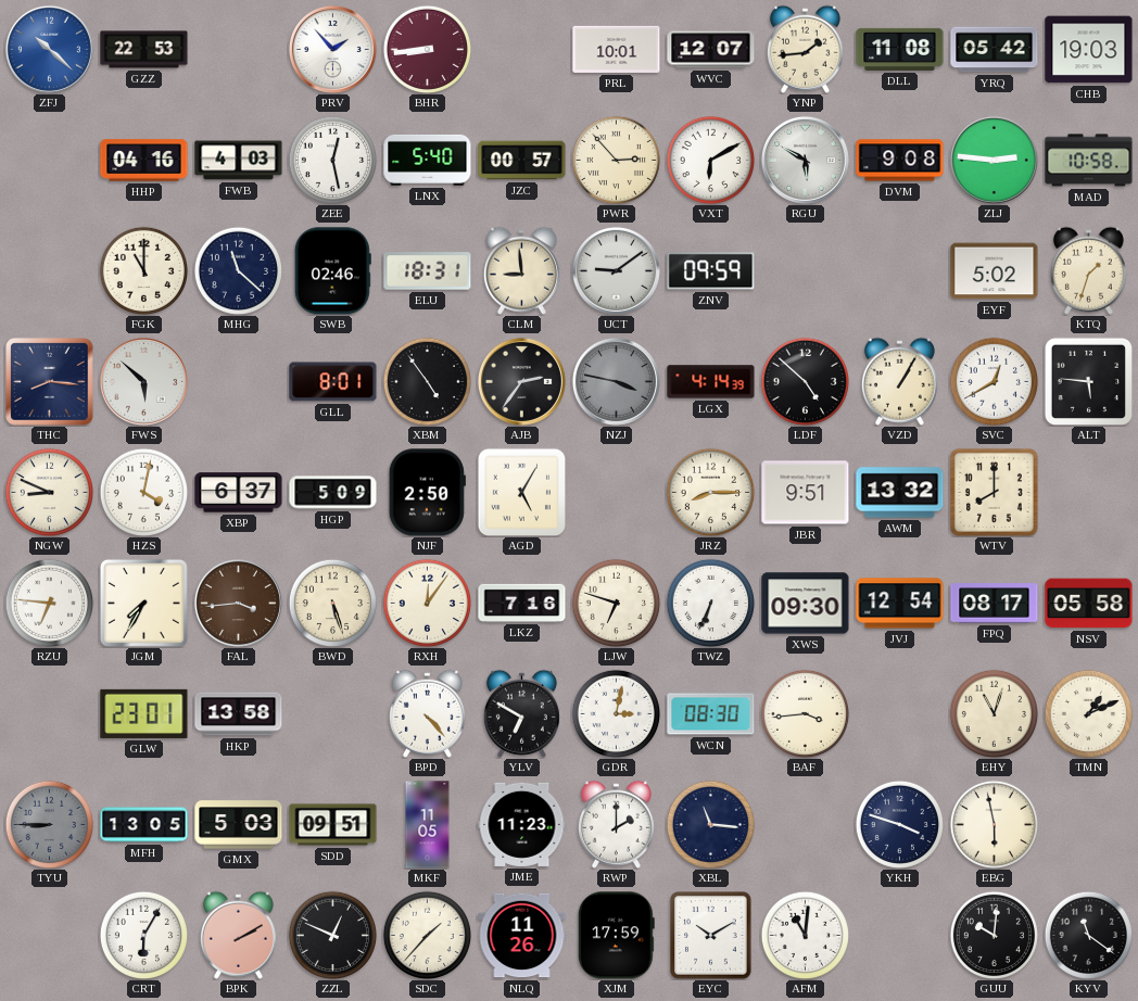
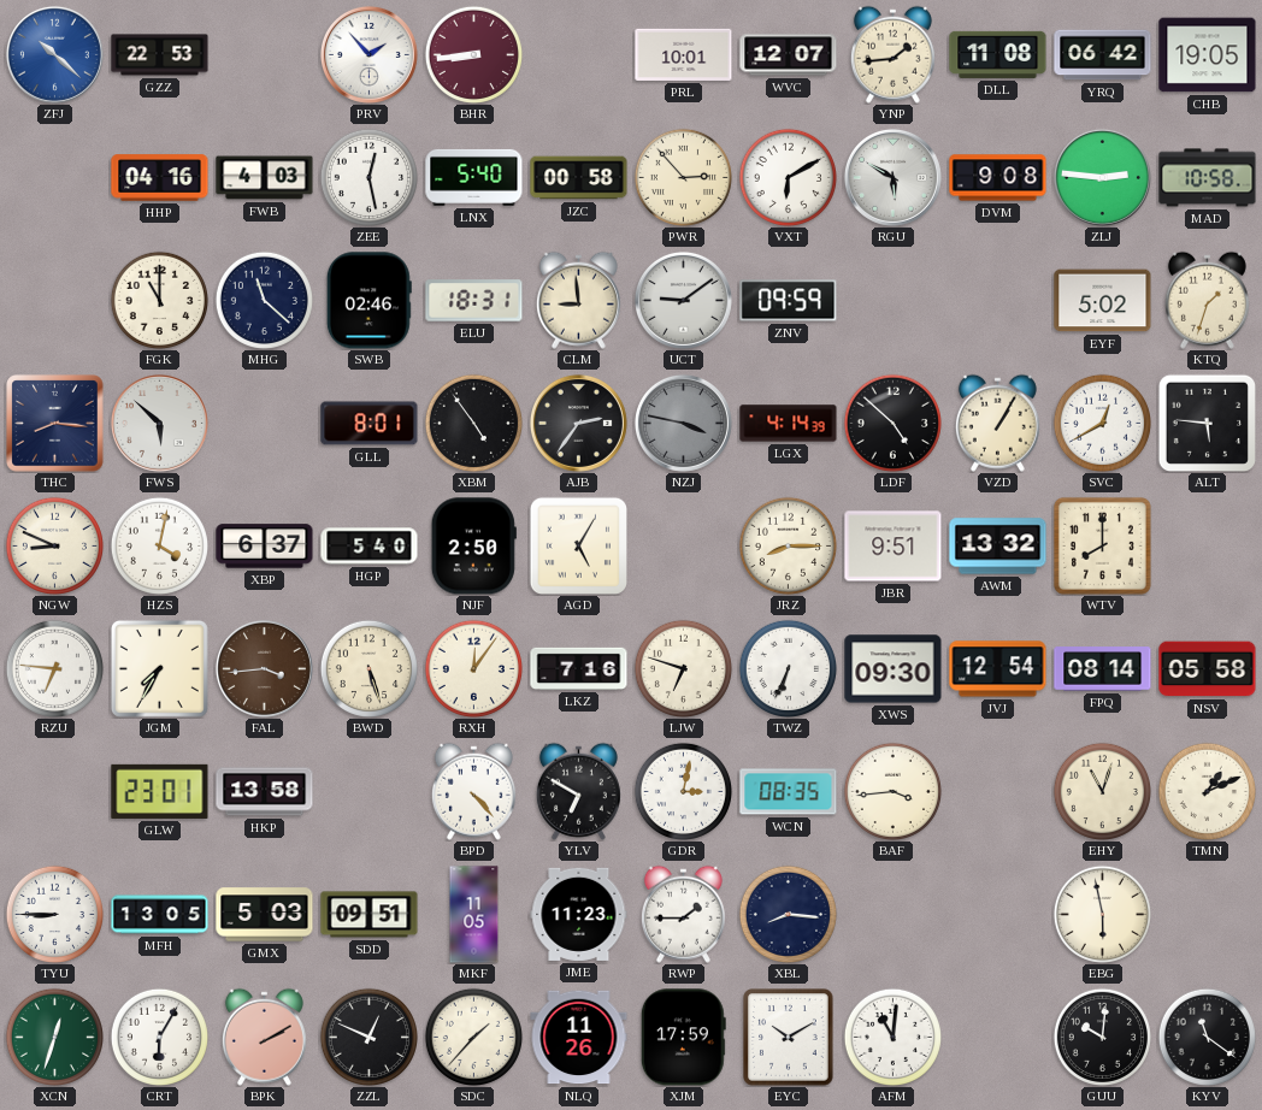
YRQ: 05:42 -> 06:42 (1103, 55)
CHB: 19:03 -> 19:05 (1208, 55)
JZC: 00:57 -> 00:58 (579, 178)
HGP: 5:09 -> 5:40 (370, 547)
FPQ: 08:17 -> 08:14 (1103, 669)
WCN: 08:30 -> 08:35 (789, 792)
TYU dial: grey -> white (54, 914)
RWP: 2:00 -> 1:45 (683, 914)
XBL: 11:16 -> 8:16 (788, 914)
YKH: 3:48 -> none (899, 824)
XCN: none -> 12:33 (54, 1037)
